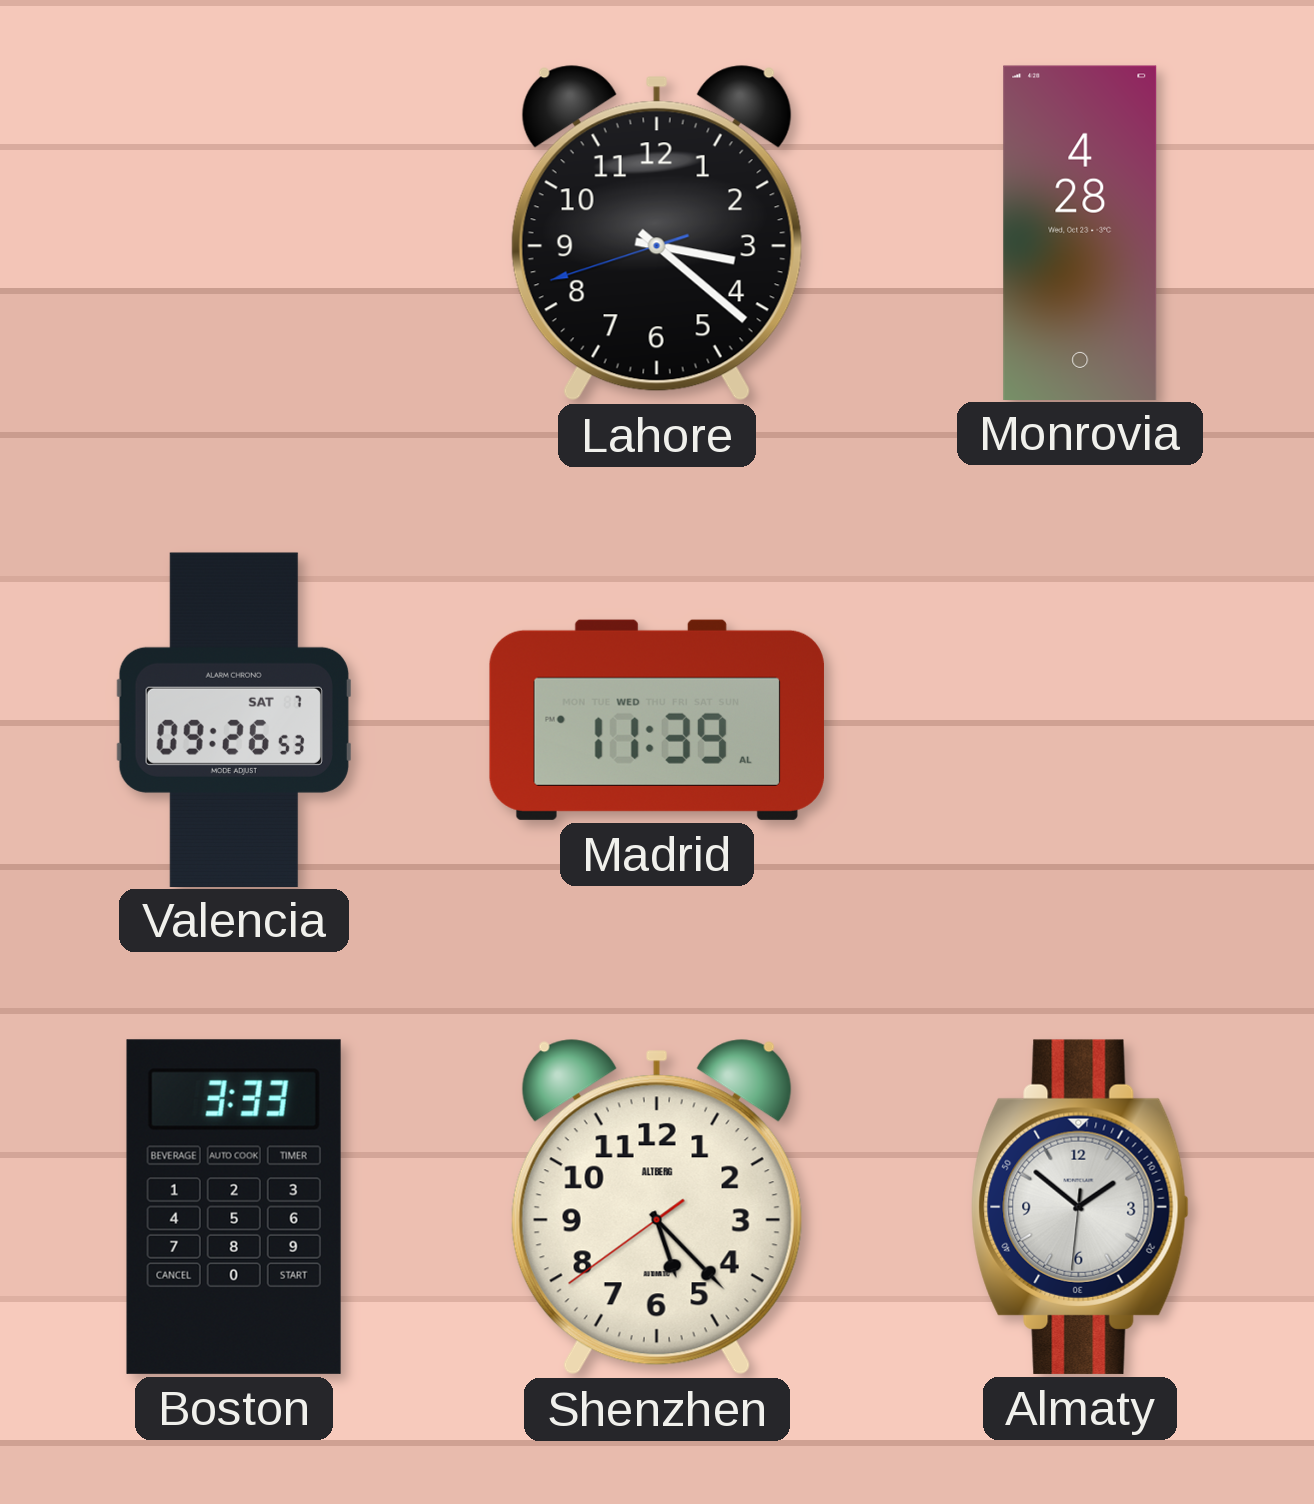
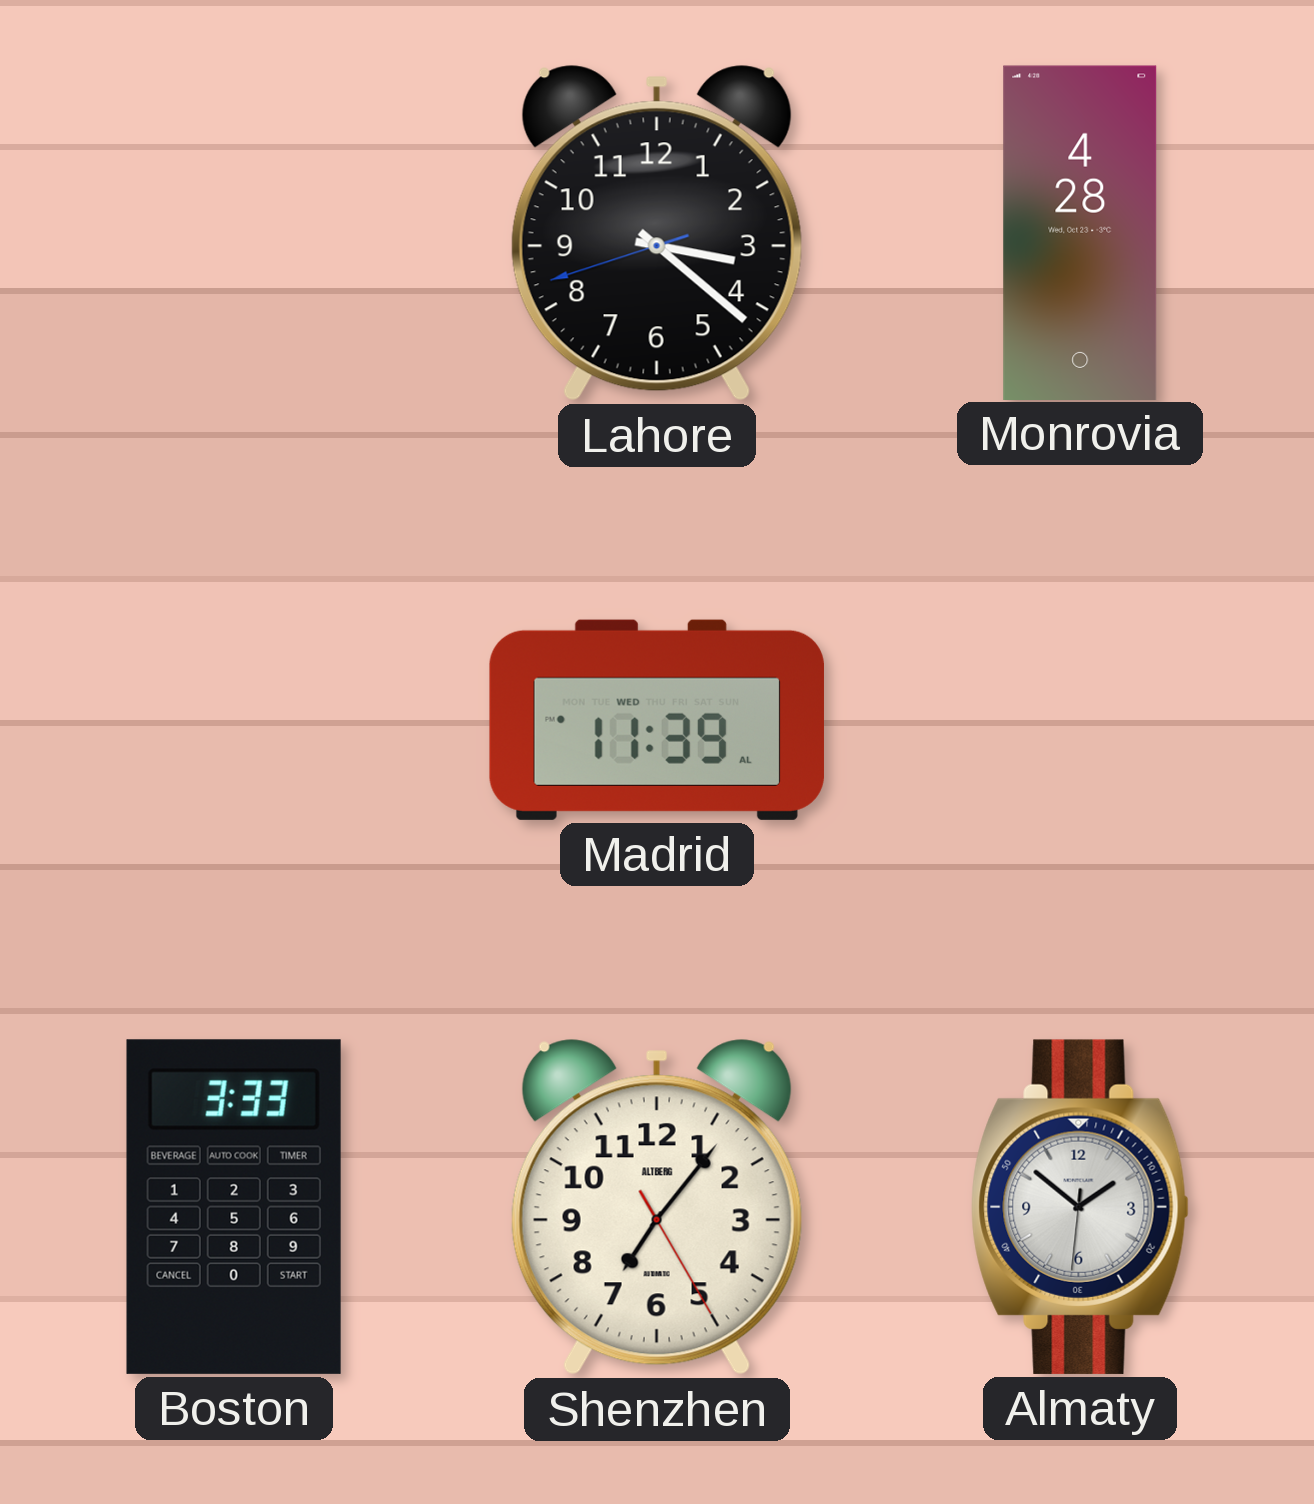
Valencia: 09:26 -> none (234, 719)
Shenzhen: 5:22 -> 7:06 (657, 1207)
